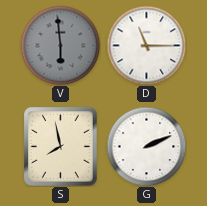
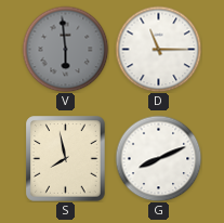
G: 2:11 -> 8:11 (158, 158)
